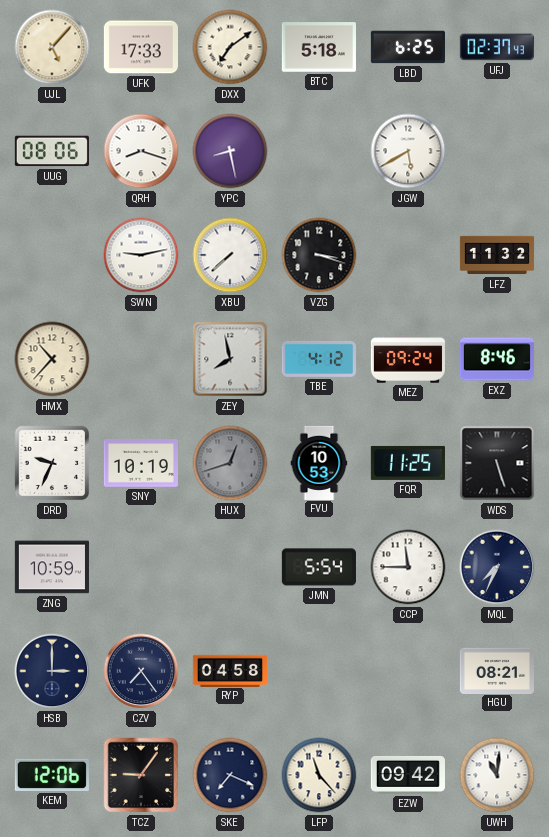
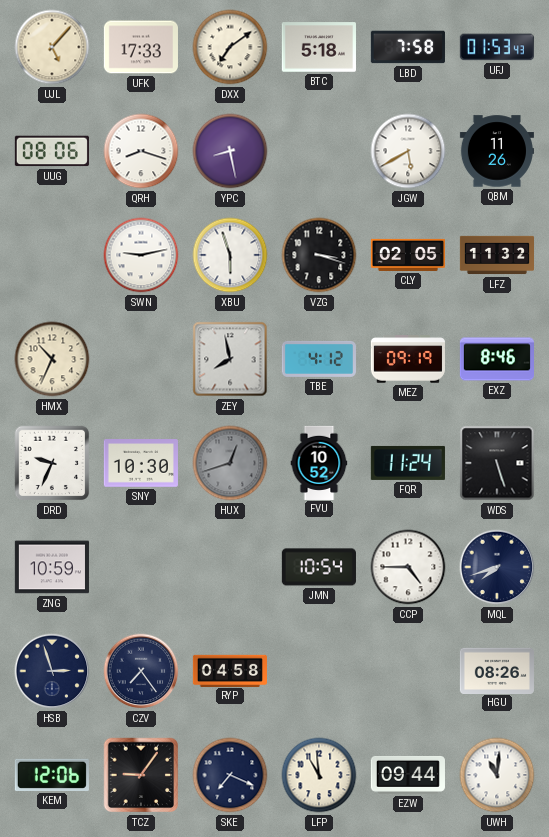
LBD: 6:25 -> 7:58 (408, 47)
UFJ: 02:37 -> 01:53 (497, 47)
QBM: none -> 11:26 (497, 151)
XBU: 7:38 -> 5:57 (230, 255)
CLY: none -> 02:05 (407, 255)
HMX: 10:37 -> 10:34 (52, 359)
MEZ: 09:24 -> 09:19 (408, 359)
SNY: 10:19 -> 10:30 (141, 464)
FVU: 10:53 -> 10:52 (319, 462)
FQR: 11:25 -> 11:24 (408, 463)
JMN: 5:54 -> 10:54 (319, 567)
CCP: 11:45 -> 4:45 (408, 567)
MQL: 7:34 -> 7:42 (497, 567)
HSB: 3:00 -> 2:57 (52, 671)
HGU: 08:21 -> 08:26 (497, 670)
LFP: 11:23 -> 10:59 (319, 775)
EZW: 09:42 -> 09:44 (408, 775)
